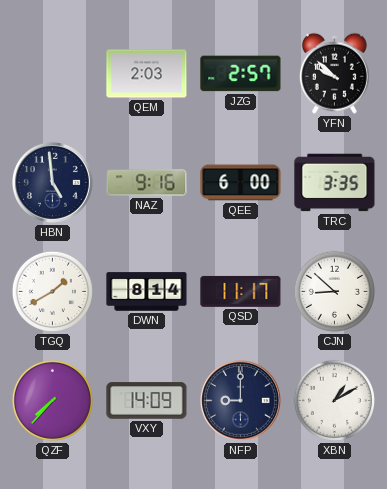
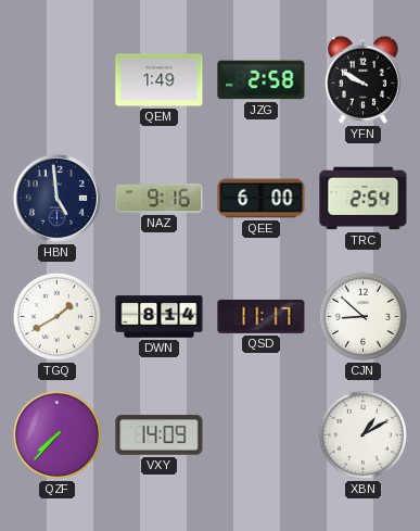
QEM: 2:03 -> 1:49 (160, 80)
JZG: 2:57 -> 2:58 (262, 80)
YFN: 9:52 -> 9:50 (362, 79)
TRC: 3:35 -> 2:54 (364, 199)
NFP: 9:00 -> none (240, 400)
